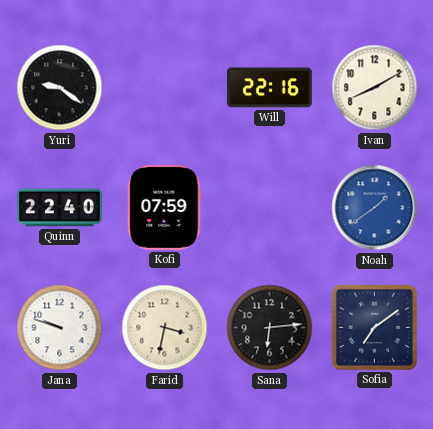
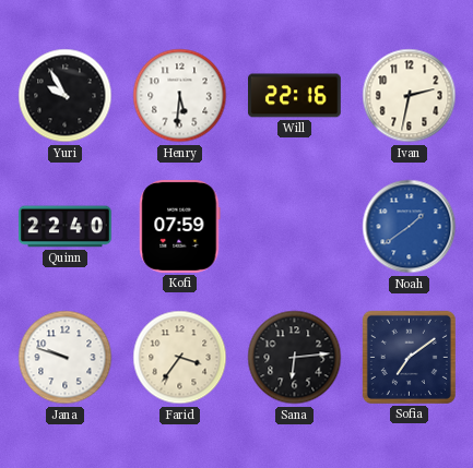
Yuri: 9:21 -> 9:55 (66, 96)
Henry: none -> 5:31 (180, 96)
Ivan: 8:10 -> 2:32 (410, 96)
Farid: 3:32 -> 3:36 (180, 358)
